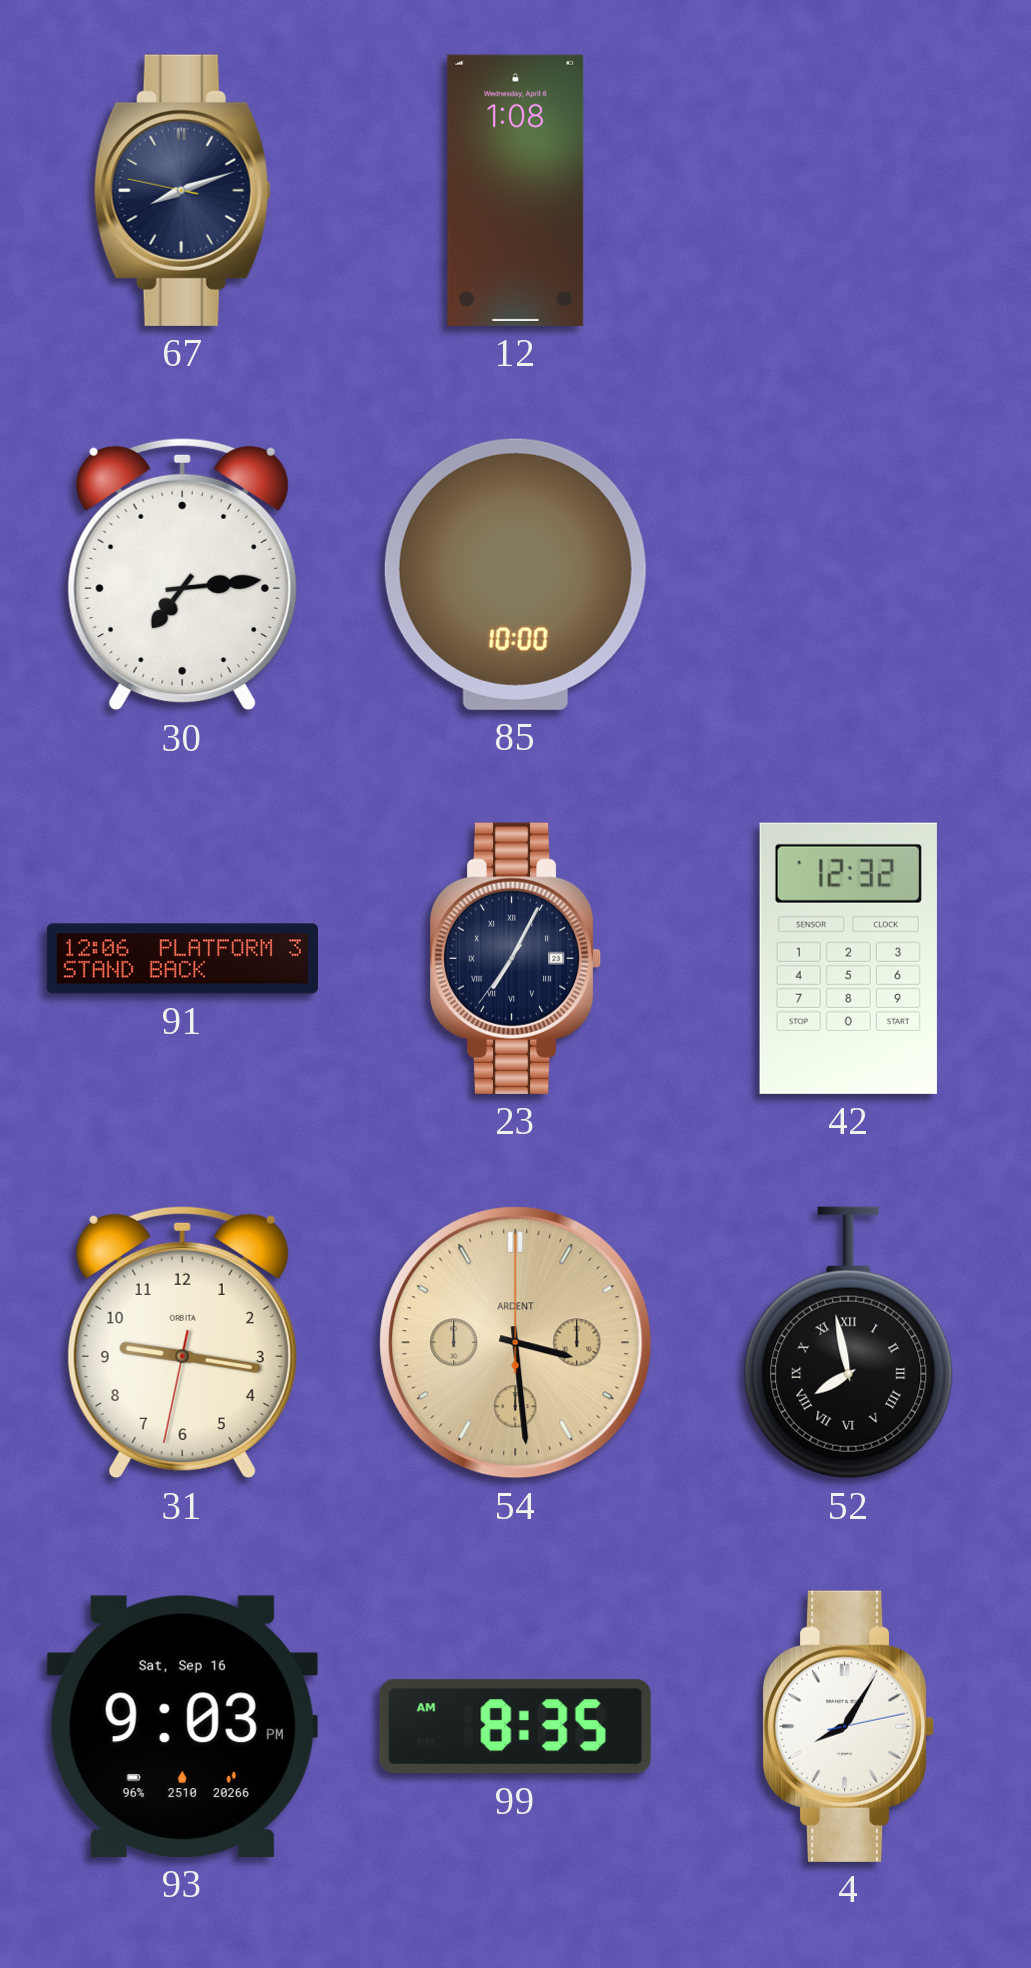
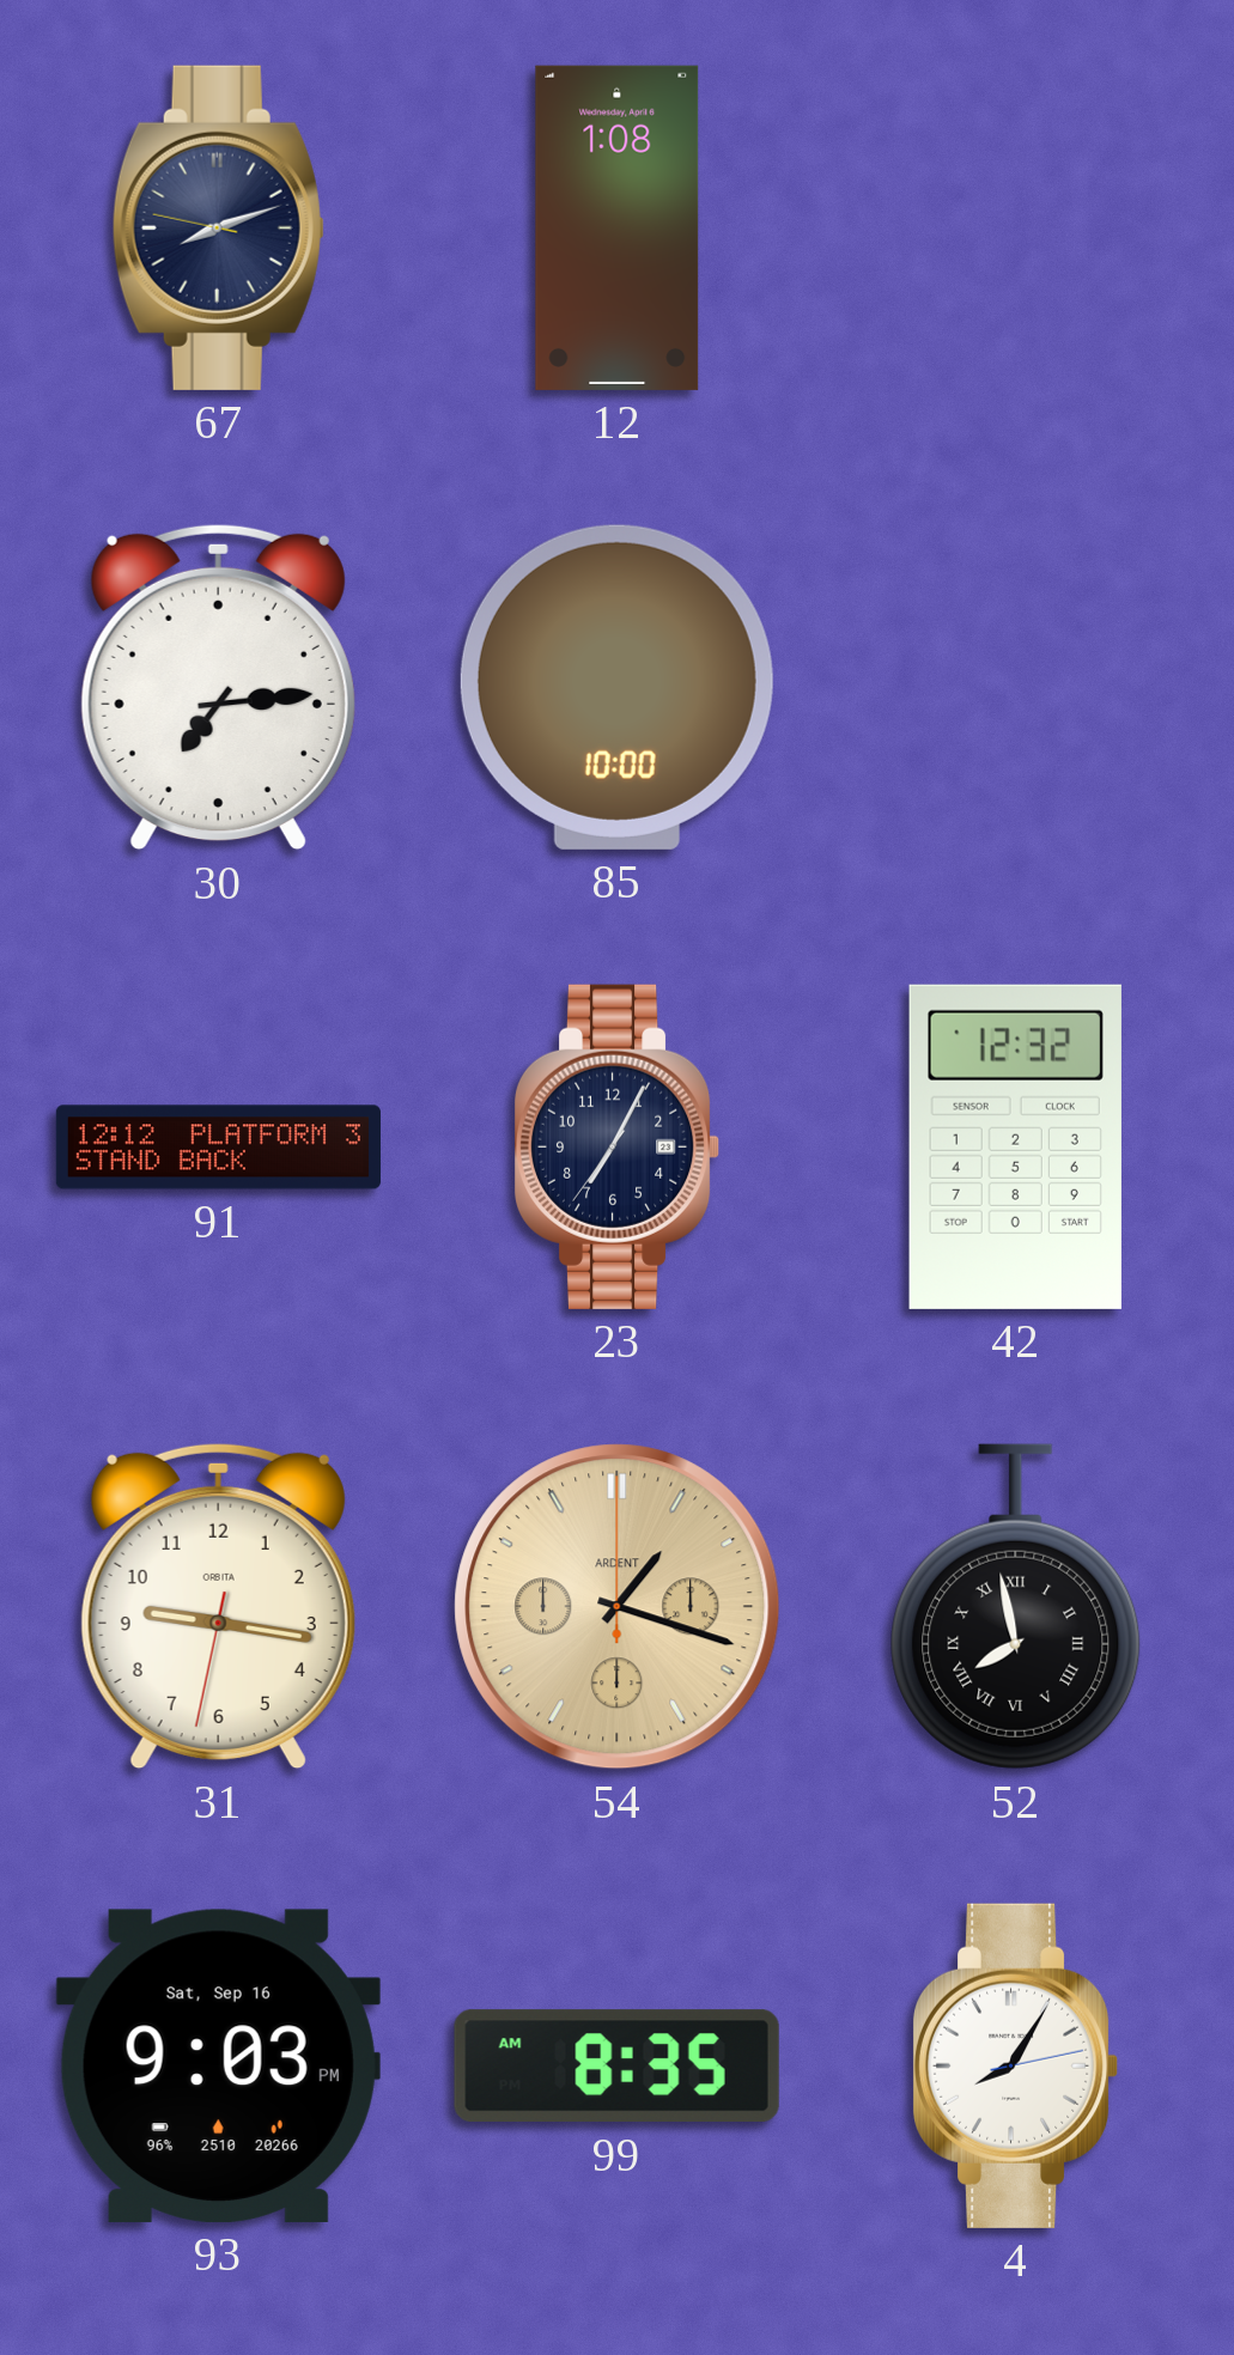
91: 12:06 -> 12:12 (218, 1148)
23 numerals: Roman -> Arabic (616, 1146)
54: 3:29 -> 1:18 (618, 1607)
